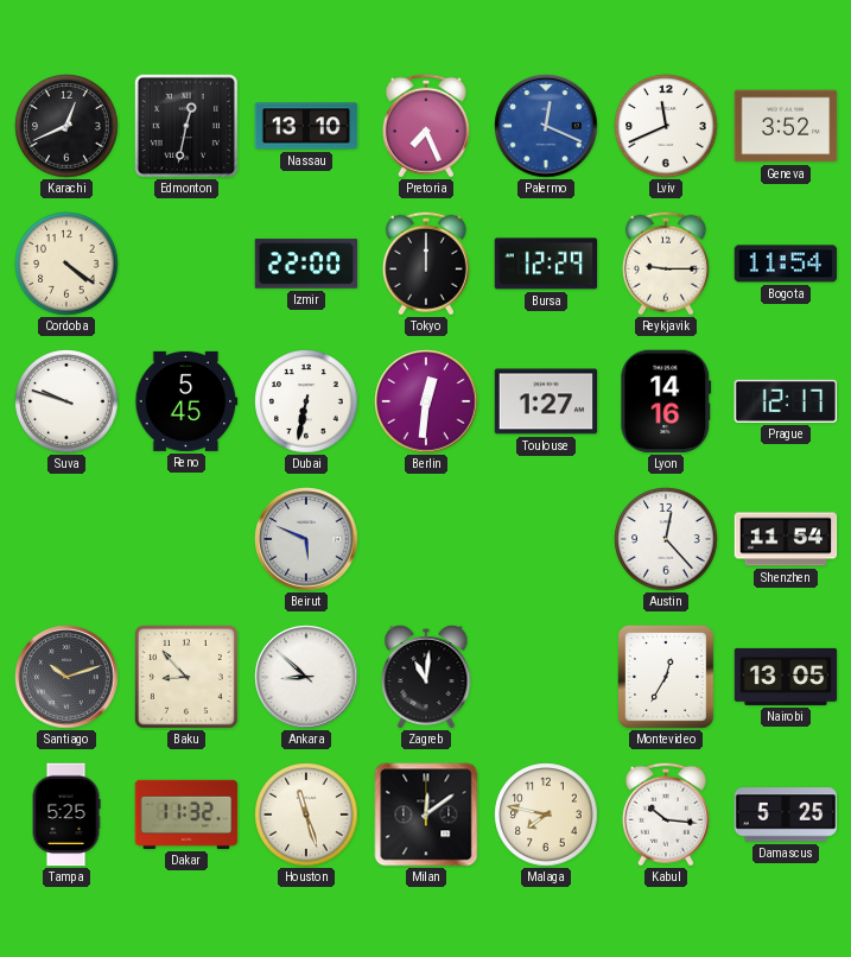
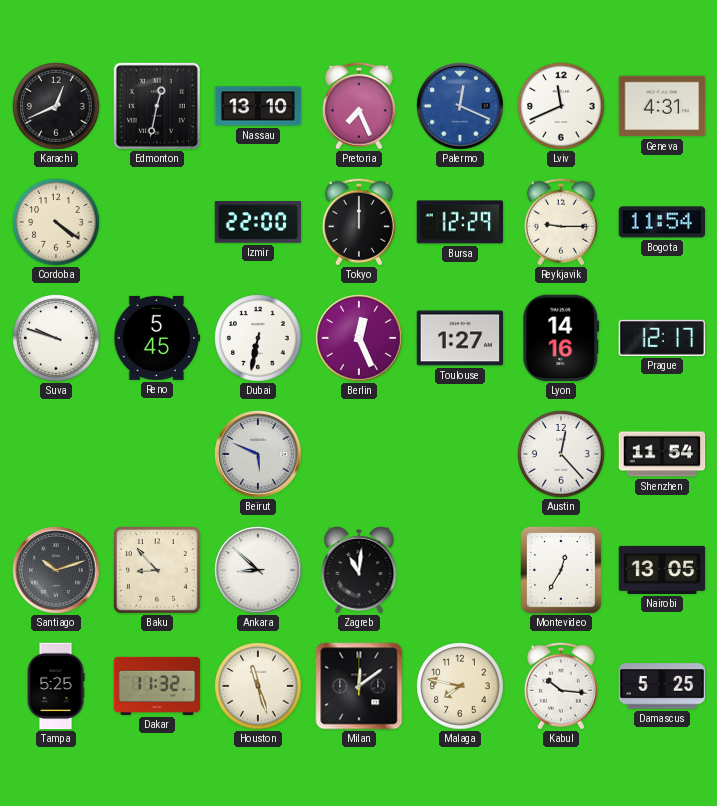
Geneva: 3:52 -> 4:31 (662, 106)
Berlin: 12:31 -> 12:26 (359, 338)
